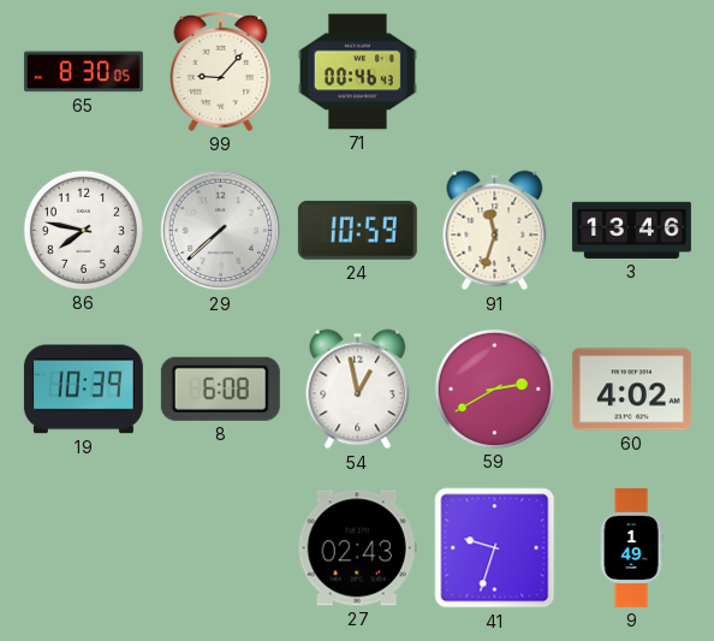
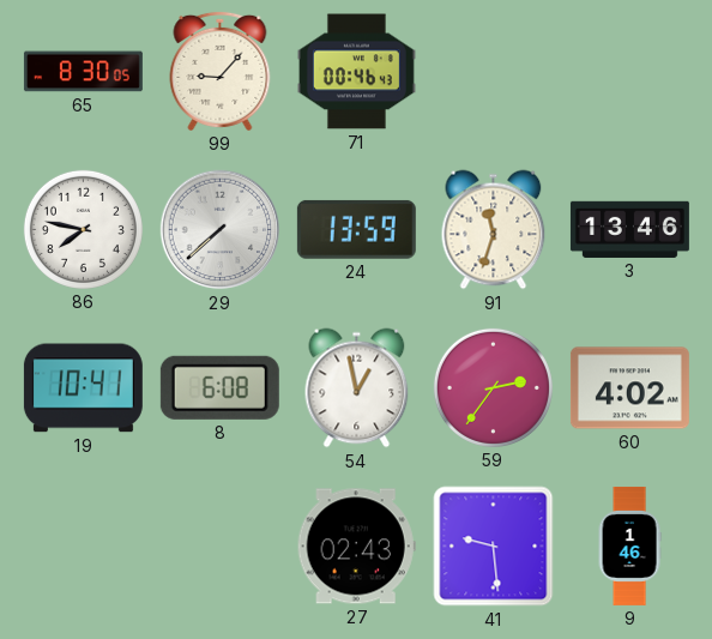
24: 10:59 -> 13:59 (356, 229)
19: 10:39 -> 10:41 (83, 388)
59: 2:40 -> 2:36 (493, 387)
41: 9:33 -> 9:29 (494, 547)
9: 1:49 -> 1:46 (629, 545)
